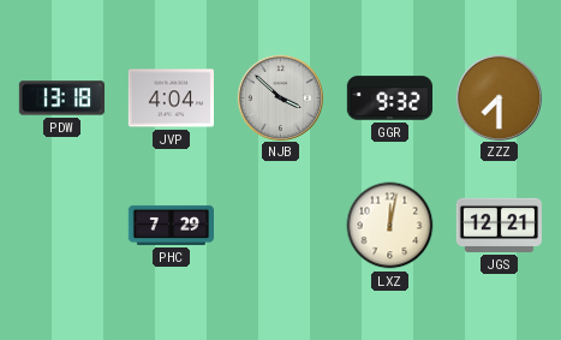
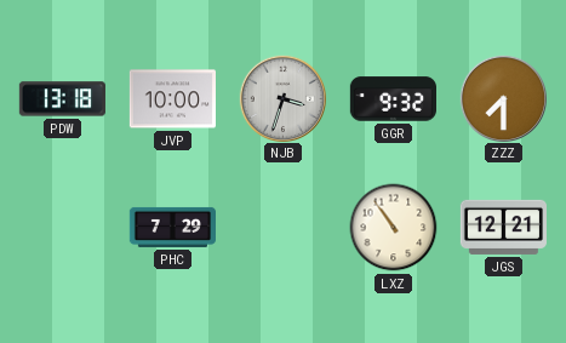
JVP: 4:04 -> 10:00 (172, 99)
NJB: 3:52 -> 3:33 (282, 98)
LXZ: 12:02 -> 10:54 (394, 228)
